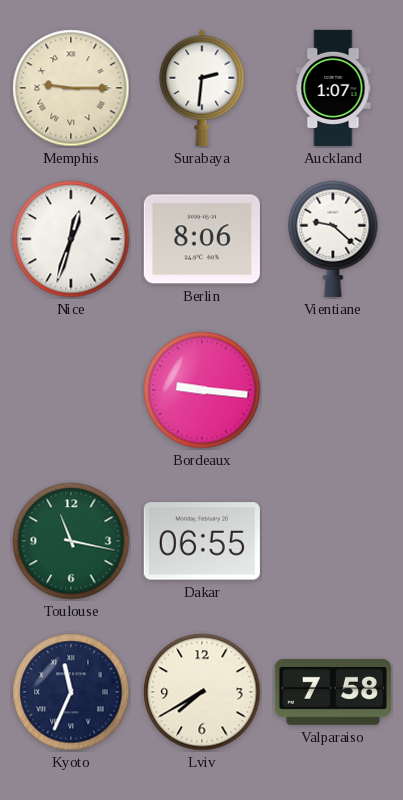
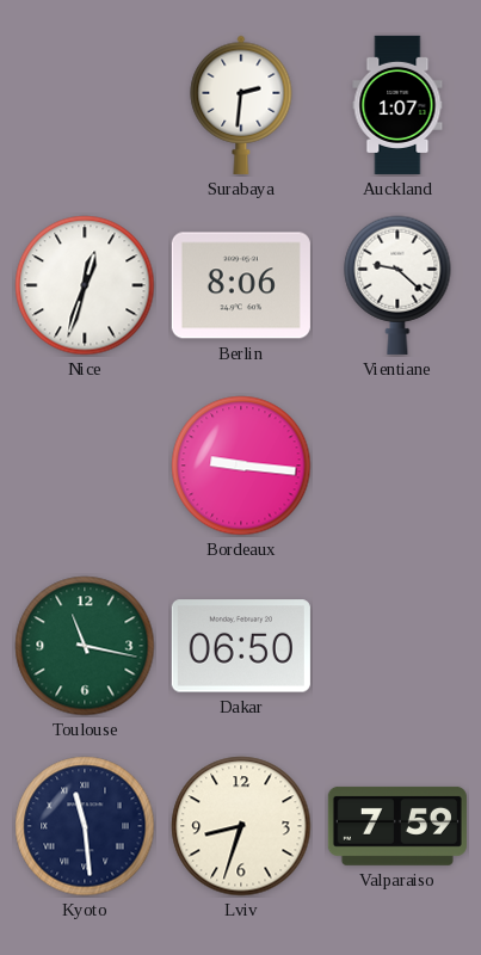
Memphis: 9:15 -> none (71, 88)
Dakar: 06:55 -> 06:50 (241, 646)
Kyoto: 11:34 -> 11:29 (85, 826)
Lviv: 7:40 -> 8:33 (241, 826)
Valparaiso: 7:58 -> 7:59 (397, 826)
